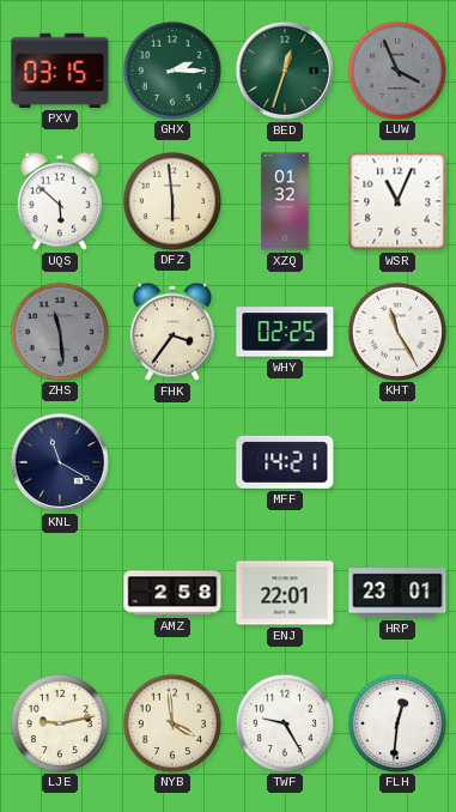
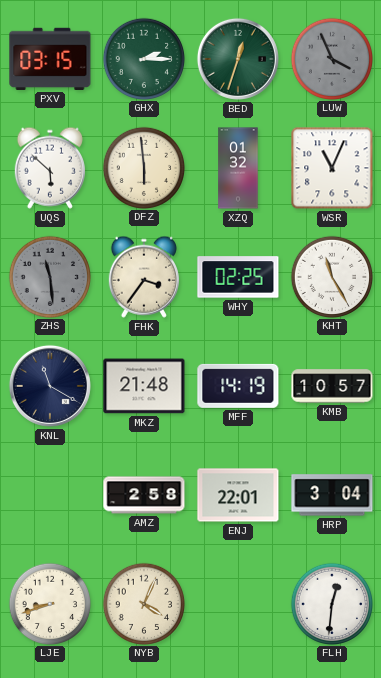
MKZ: none -> 21:48 (144, 386)
MFF: 14:21 -> 14:19 (238, 386)
KMB: none -> 10:57 (332, 386)
HRP: 23:01 -> 3:04 (332, 495)
LJE: 9:13 -> 8:42 (49, 603)
NYB: 3:59 -> 4:04 (143, 603)
TWF: 9:25 -> none (284, 722)
